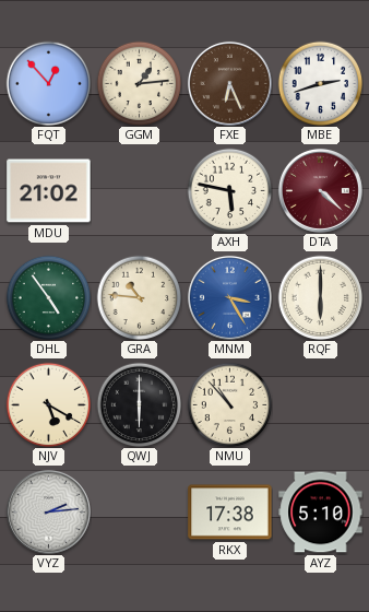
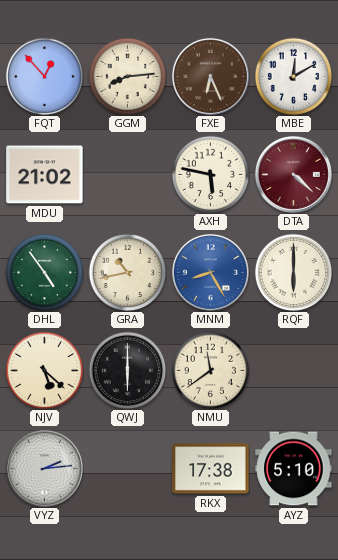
GGM: 1:14 -> 8:14 (127, 76)
MBE: 2:42 -> 12:10 (293, 76)
GRA: 10:46 -> 10:43 (127, 272)
MNM: 3:25 -> 8:25 (210, 272)
NJV: 5:20 -> 5:22 (44, 370)
NMU: 10:53 -> 11:39 (210, 370)
